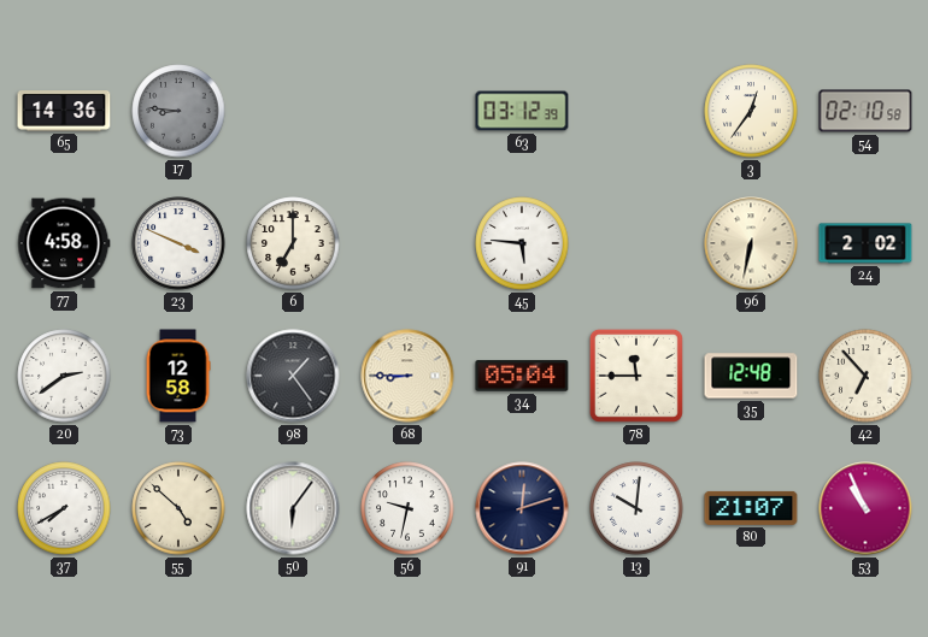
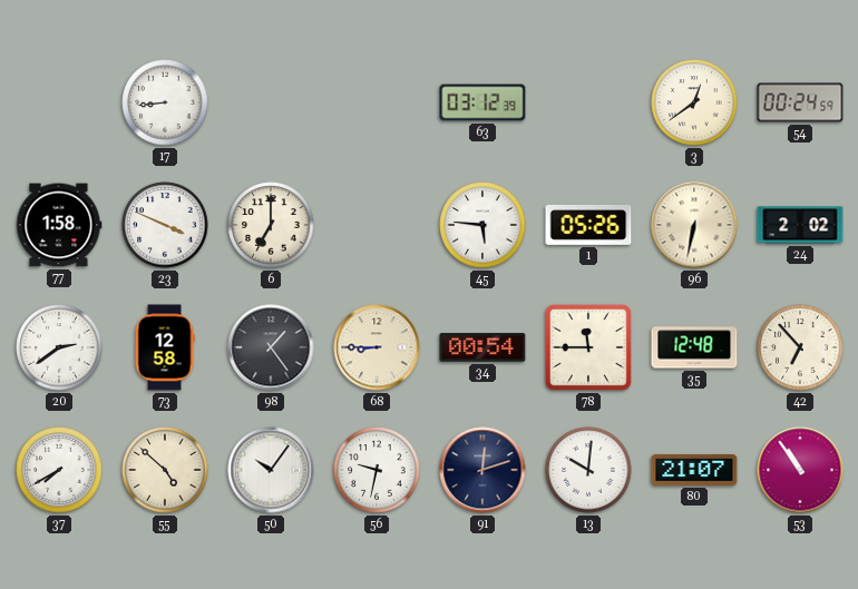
65: 14:36 -> none (64, 111)
17: 8:46 -> 8:44 (165, 102)
17 dial: grey -> white (165, 102)
3: 12:36 -> 12:39 (694, 102)
54: 02:10 -> 00:24 (800, 102)
77: 4:58 -> 1:58 (59, 225)
1: none -> 05:26 (588, 225)
34: 05:04 -> 00:54 (482, 347)
50: 6:06 -> 10:06 (271, 470)
53: 10:56 -> 10:54 (800, 470)
